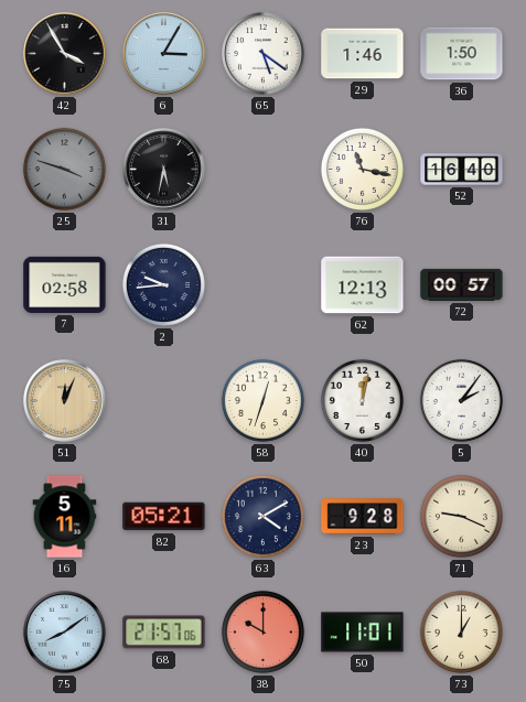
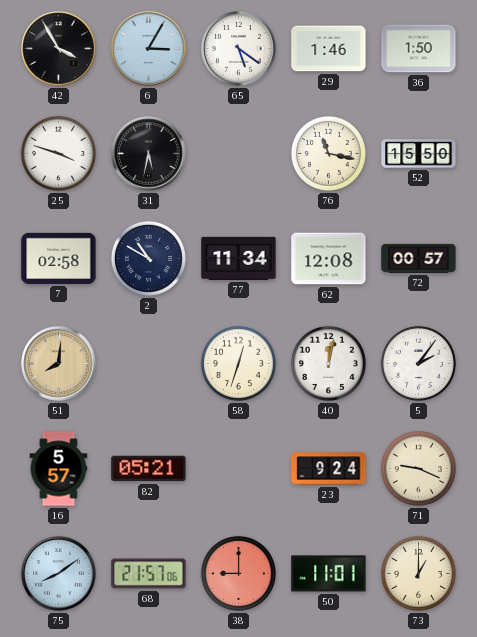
25 dial: grey -> white (58, 153)
52: 16:40 -> 15:50 (419, 154)
2: 9:44 -> 10:50 (148, 258)
77: none -> 11:34 (239, 258)
62: 12:13 -> 12:08 (329, 259)
51: 12:04 -> 8:01 (59, 364)
16: 5:11 -> 5:57 (59, 469)
63: 4:10 -> none (262, 516)
23: 9:28 -> 9:24 (329, 469)
38: 10:00 -> 9:00 (238, 573)
